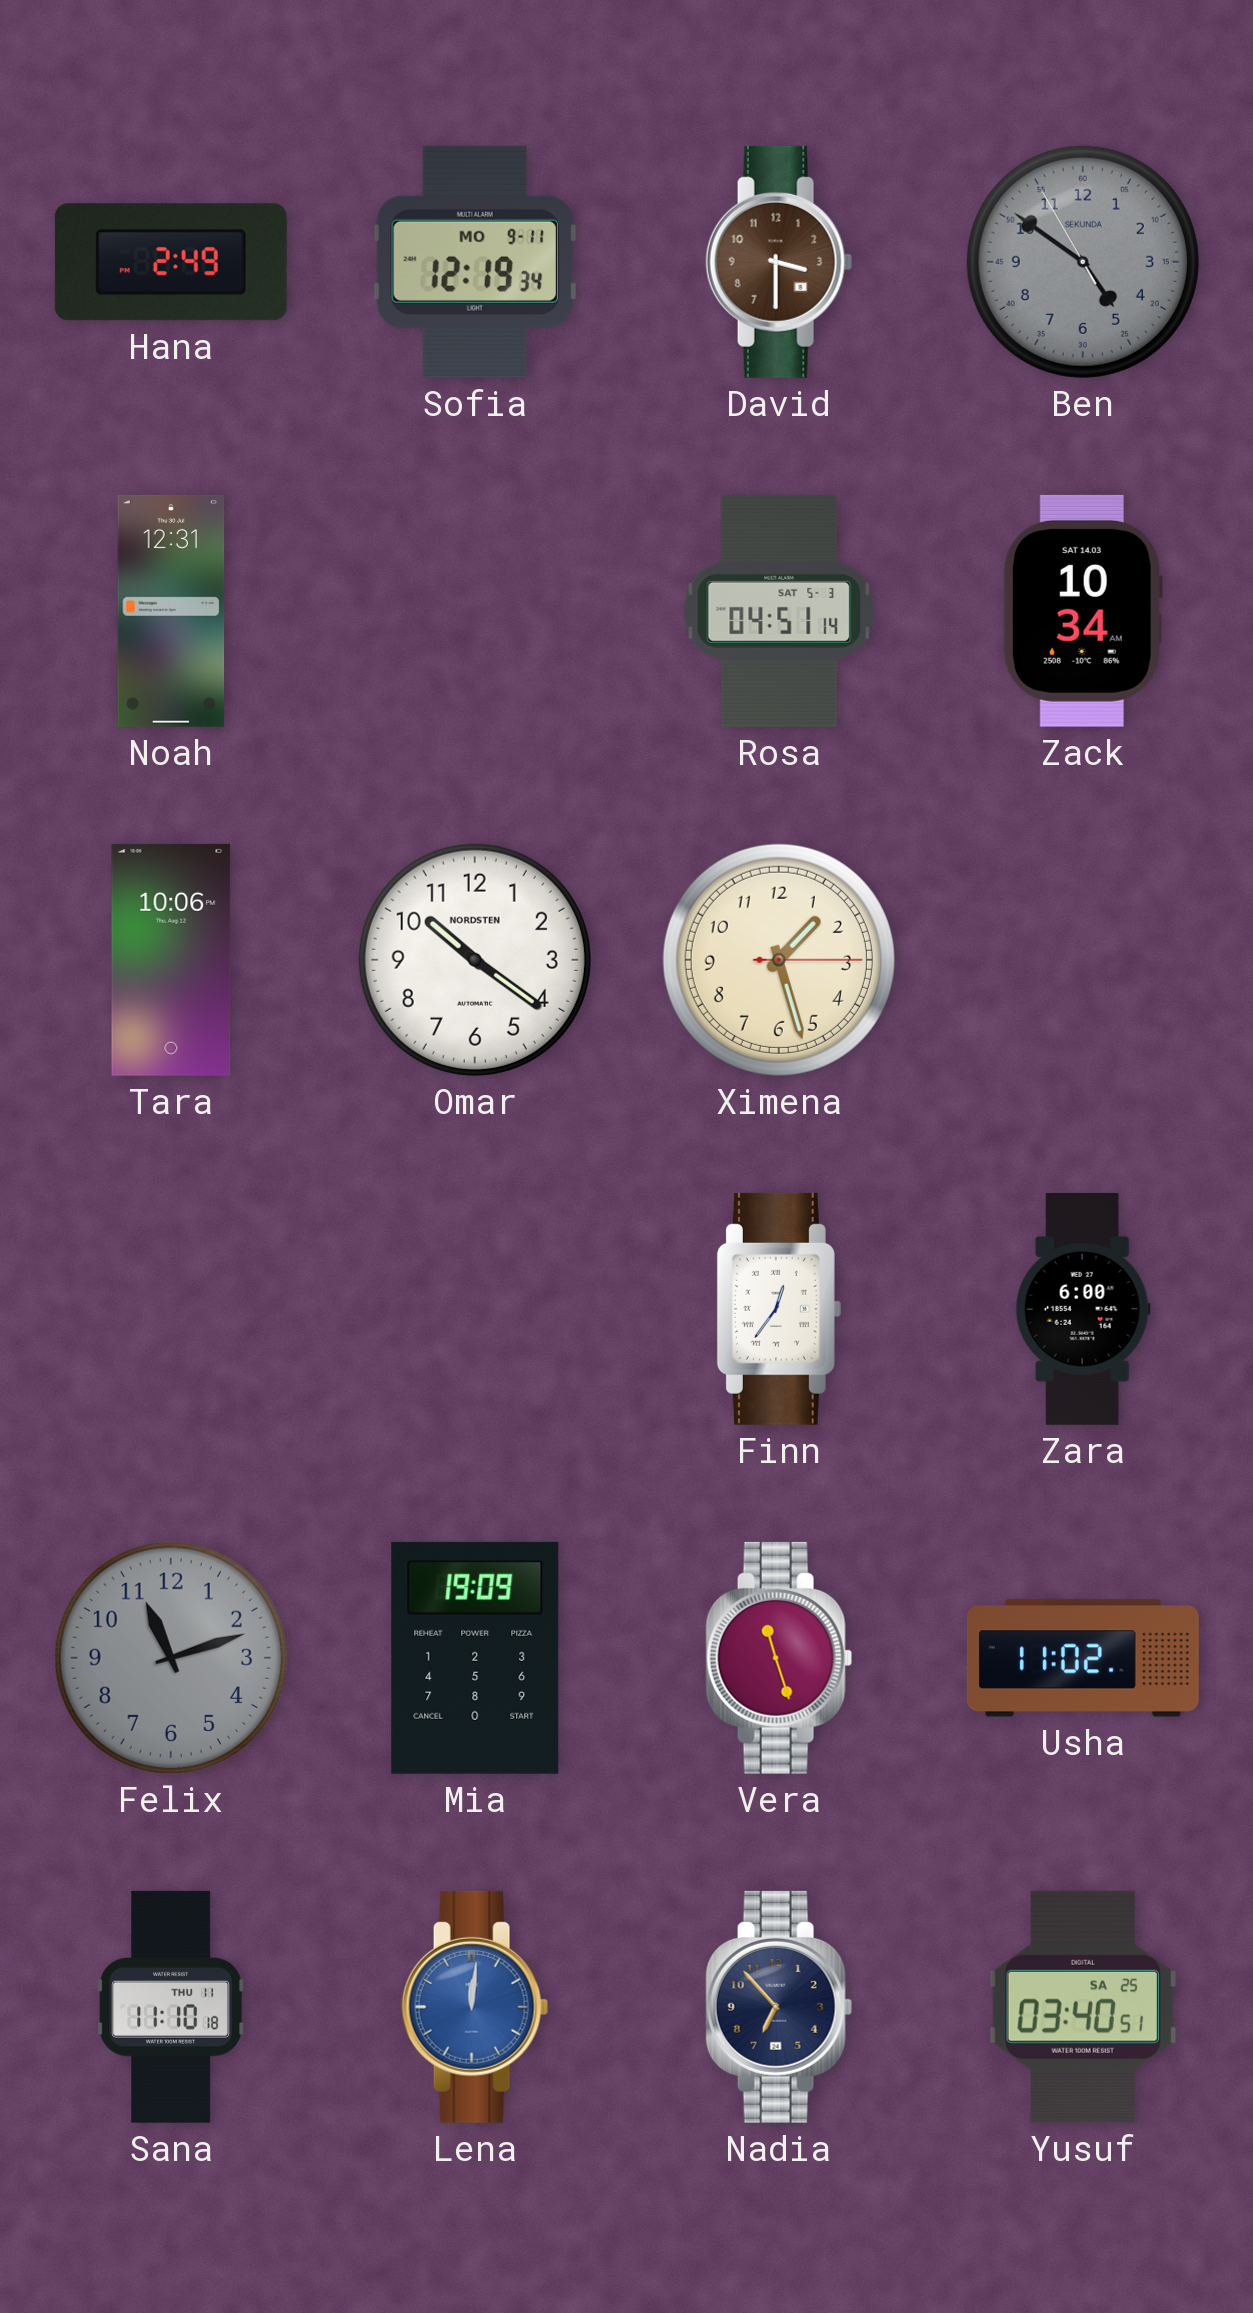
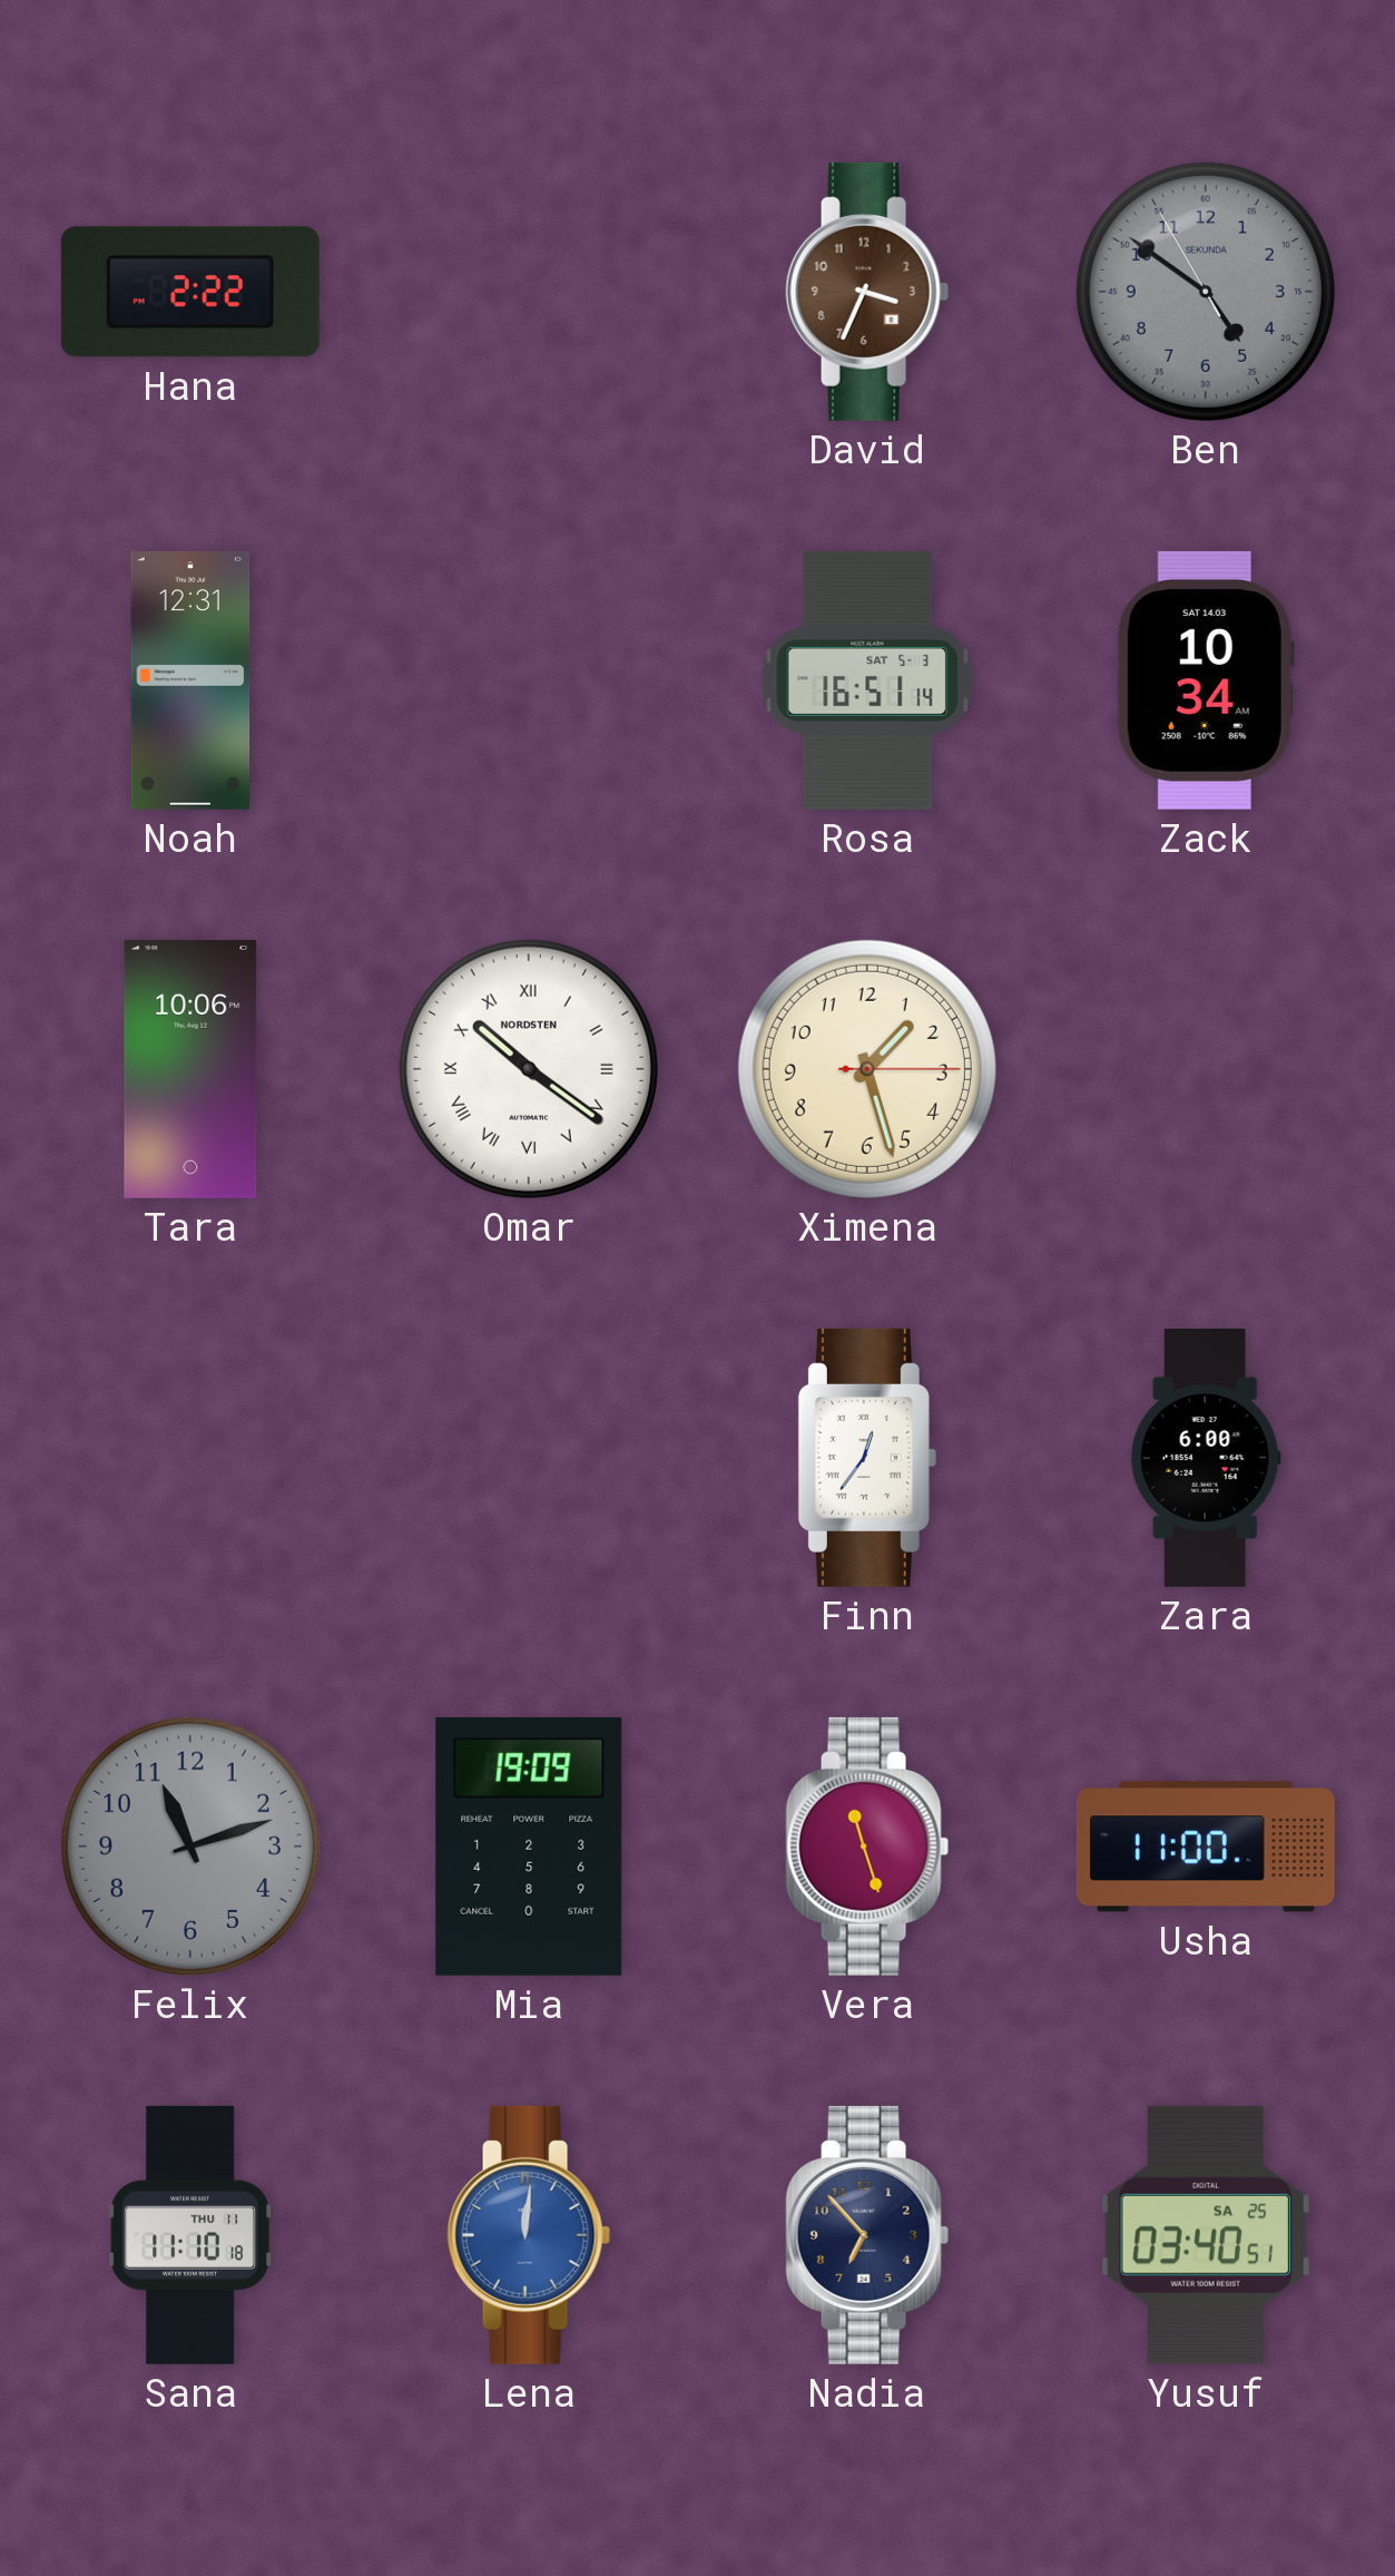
Hana: 2:49 -> 2:22 (190, 292)
Sofia: 12:19 -> none (475, 262)
David: 3:30 -> 3:34 (867, 292)
Rosa: 04:51 -> 16:51 (867, 680)
Omar numerals: Arabic -> Roman (529, 1069)
Usha: 11:02 -> 11:00 (1206, 1847)
